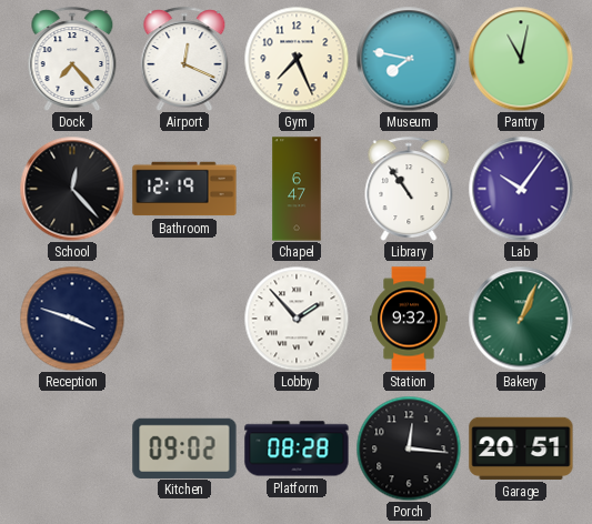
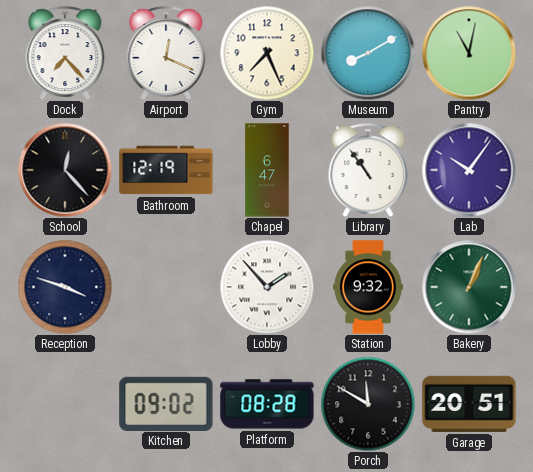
Museum: 7:47 -> 8:10 (368, 53)
Porch: 12:16 -> 11:50 (368, 404)
